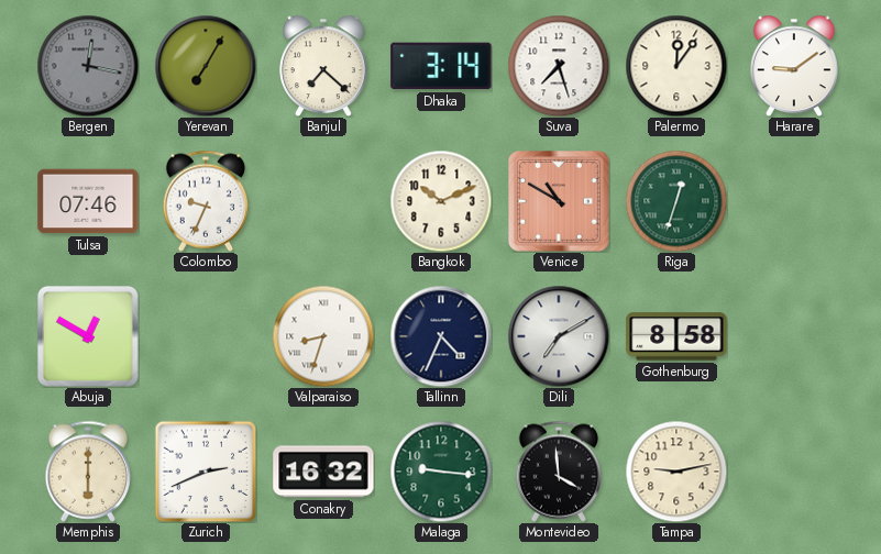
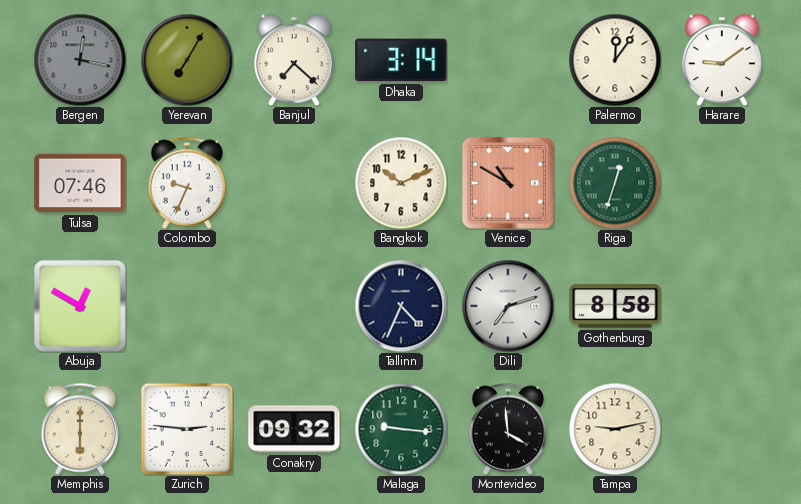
Suva: 7:27 -> none (559, 66)
Valparaiso: 8:33 -> none (323, 336)
Dili: 7:10 -> 7:12 (508, 306)
Zurich: 2:41 -> 2:46 (187, 429)
Conakry: 16:32 -> 09:32 (294, 429)
